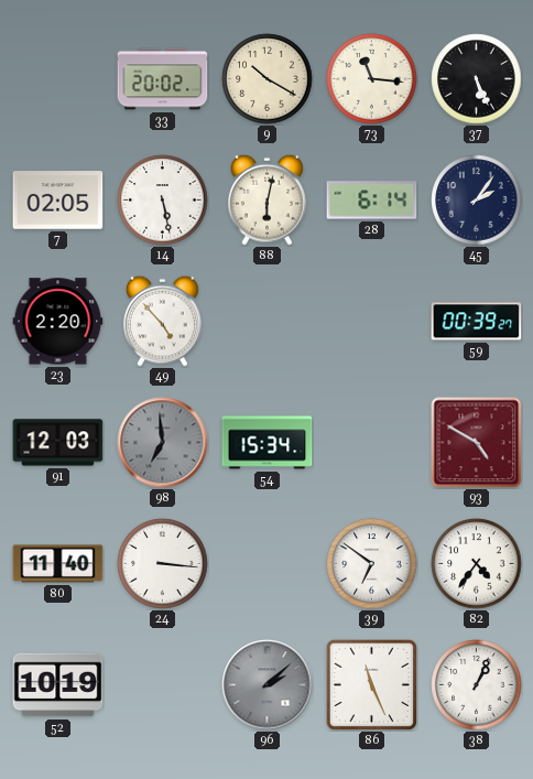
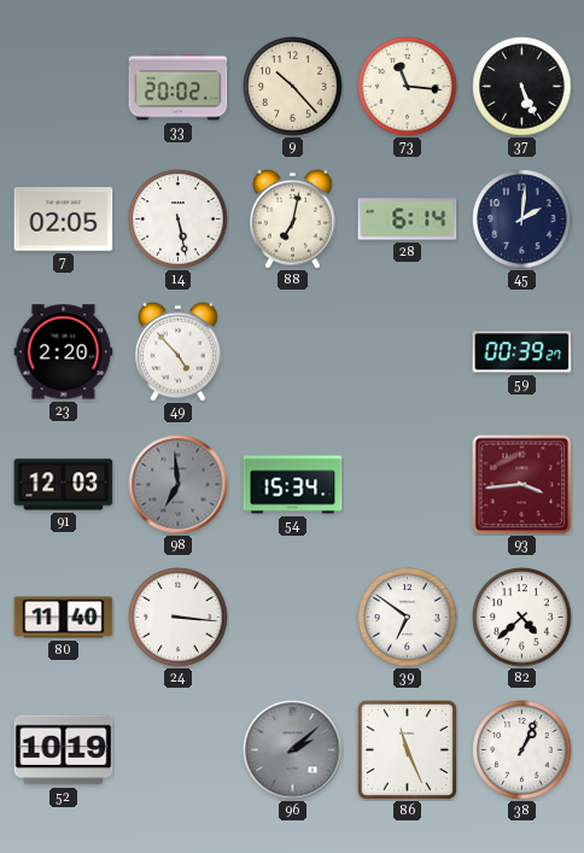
9: 10:20 -> 10:23 (293, 87)
88: 6:02 -> 7:02 (293, 218)
45: 2:06 -> 2:01 (522, 220)
93: 4:50 -> 3:44 (522, 485)
82: 4:36 -> 4:38 (522, 618)
